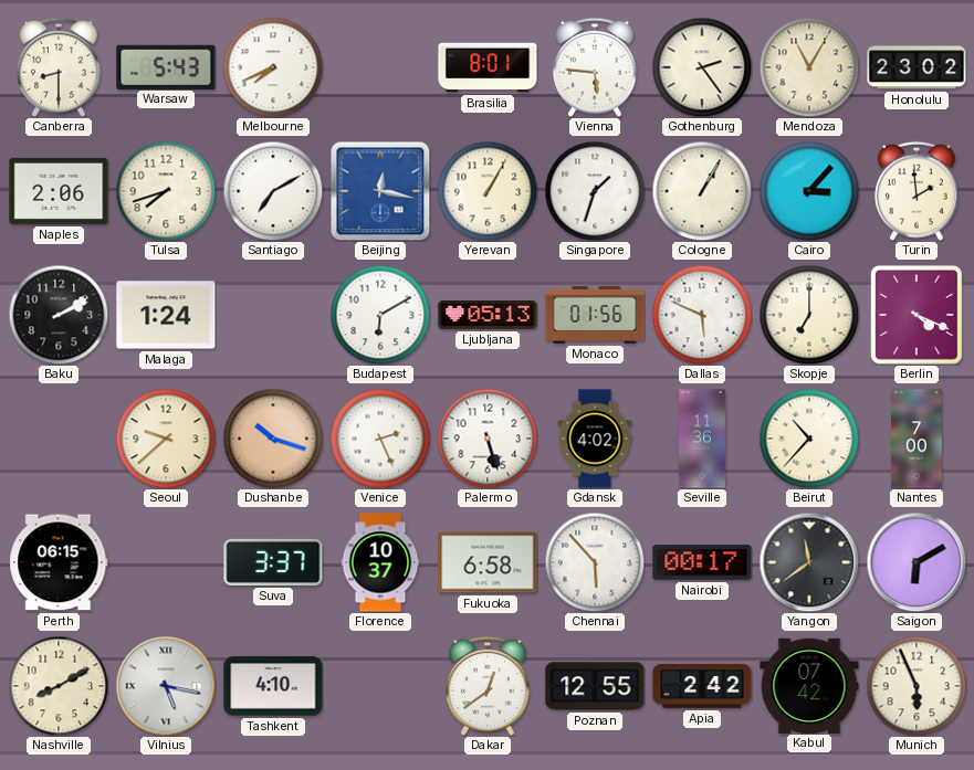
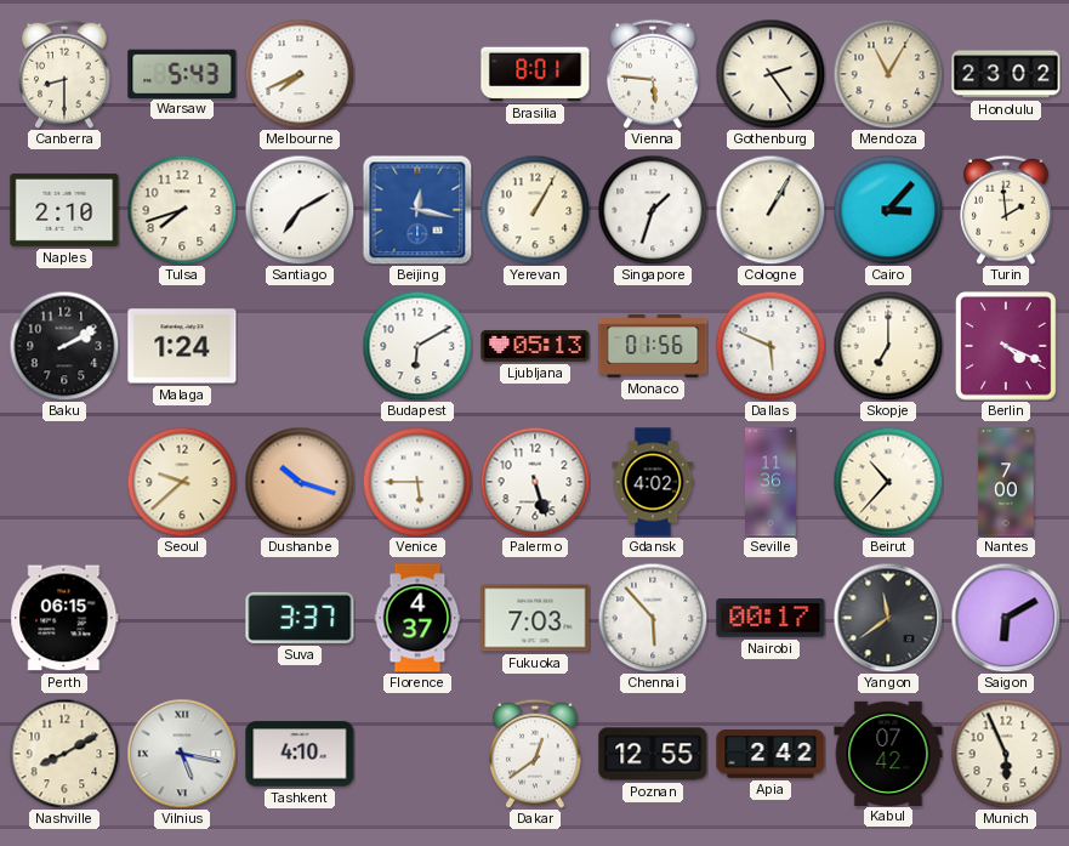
Naples: 2:06 -> 2:10 (64, 210)
Venice: 2:26 -> 5:45 (417, 482)
Florence: 10:37 -> 4:37 (417, 618)
Fukuoka: 6:58 -> 7:03 (535, 618)
